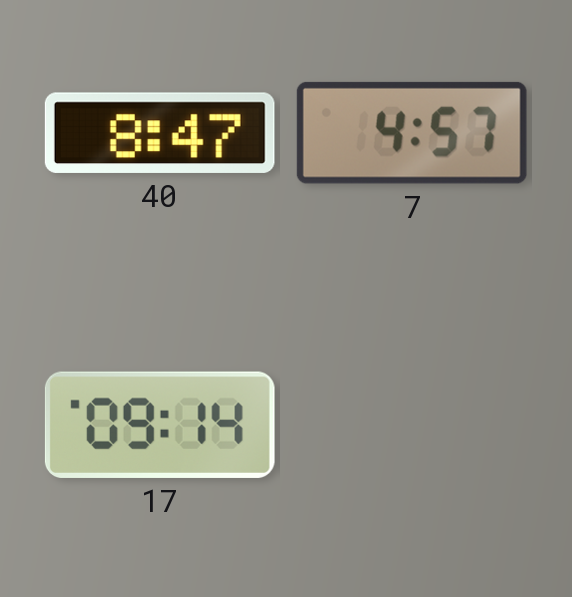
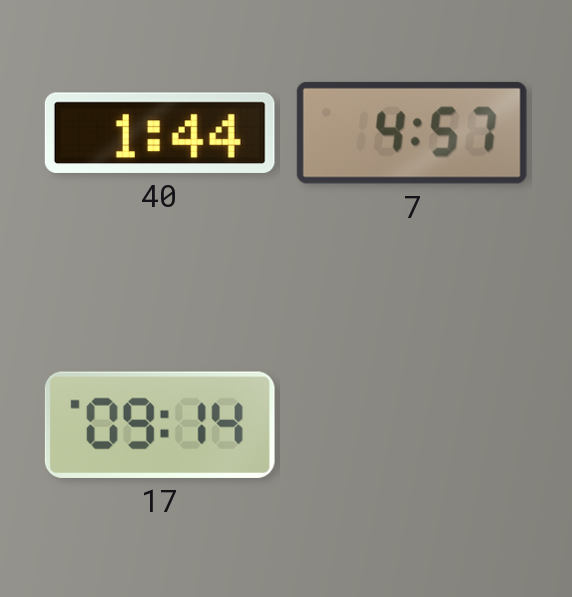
40: 8:47 -> 1:44 (160, 133)
